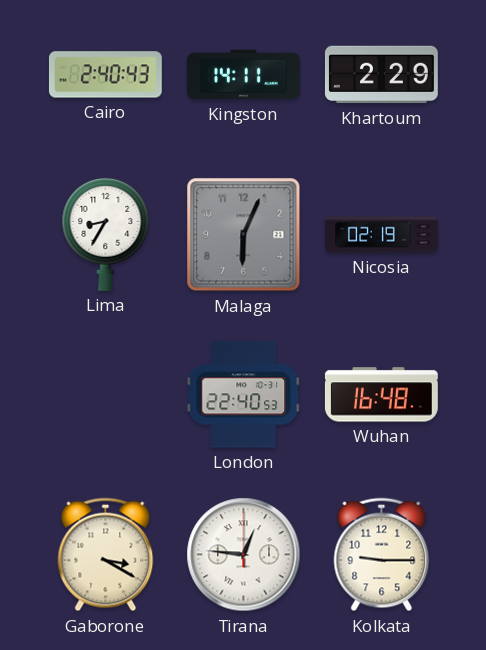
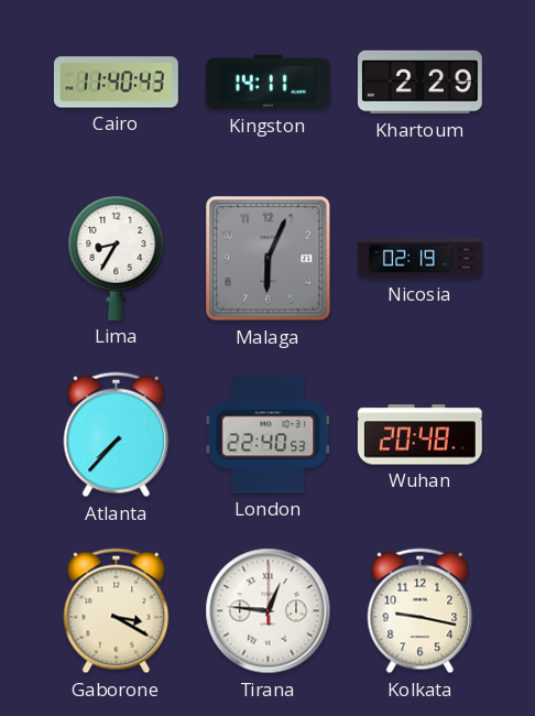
Cairo: 2:40 -> 11:40 (116, 83)
Atlanta: none -> 7:37 (117, 435)
Wuhan: 16:48 -> 20:48 (419, 435)
Kolkata: 9:15 -> 9:17 (421, 611)
